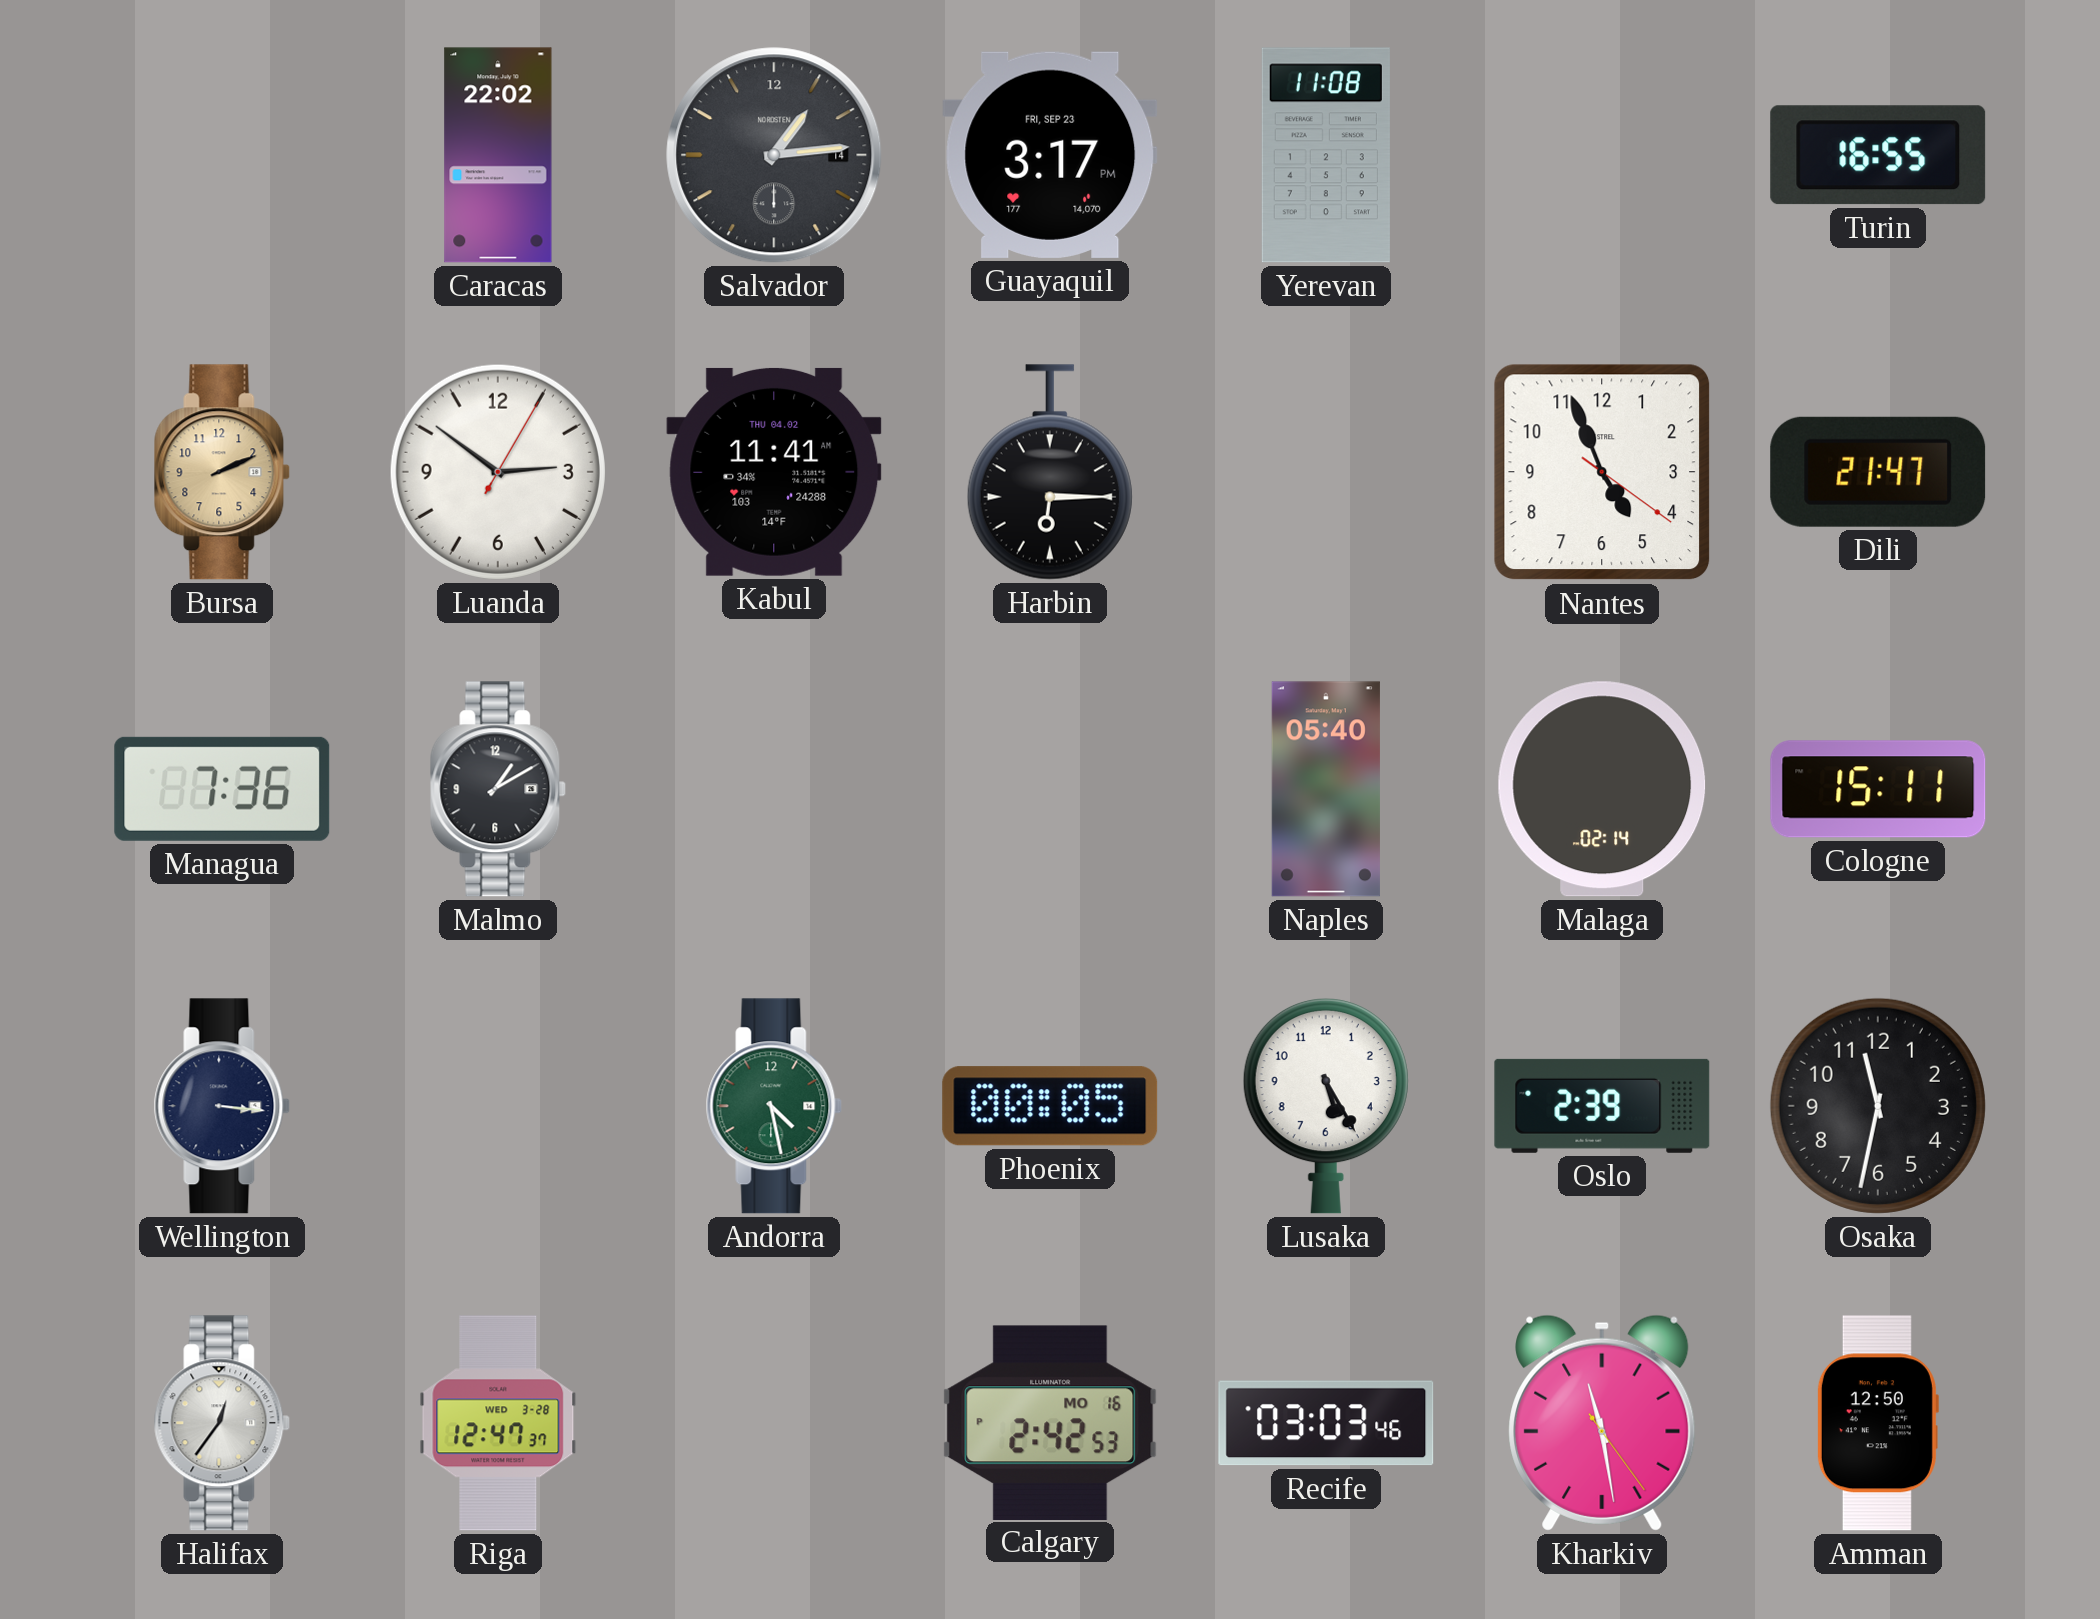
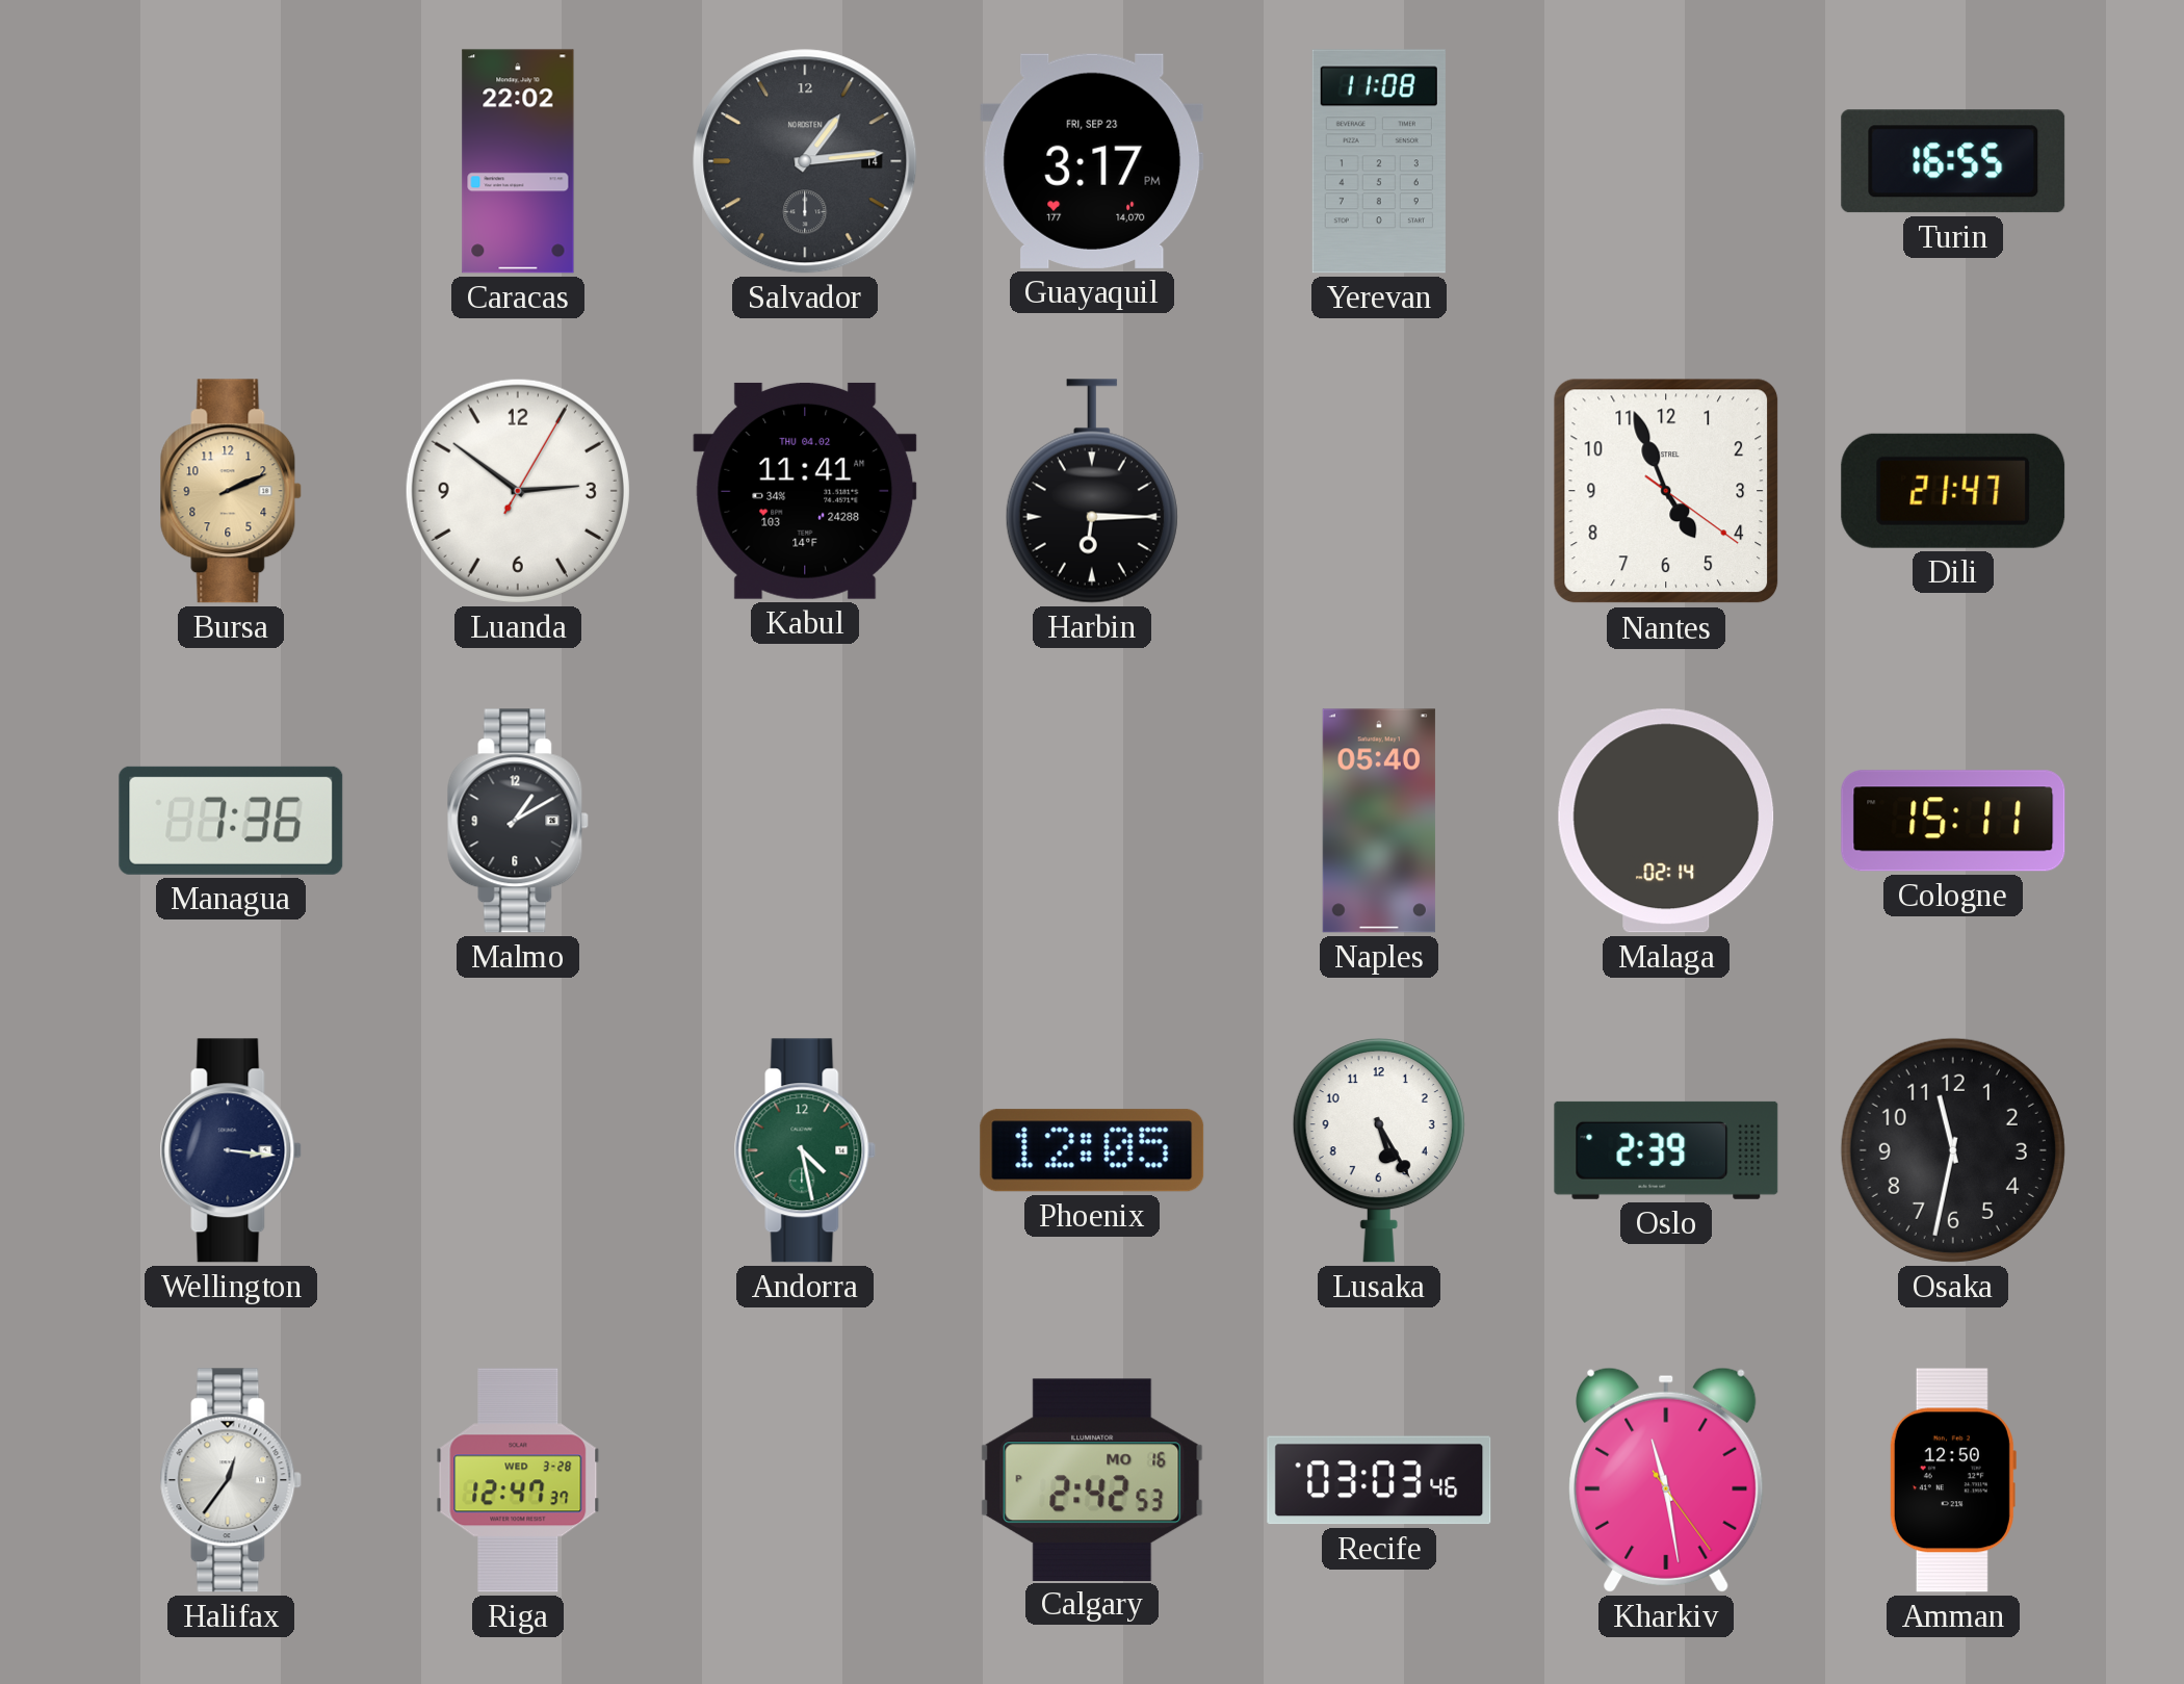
Phoenix: 00:05 -> 12:05 (1092, 1150)
